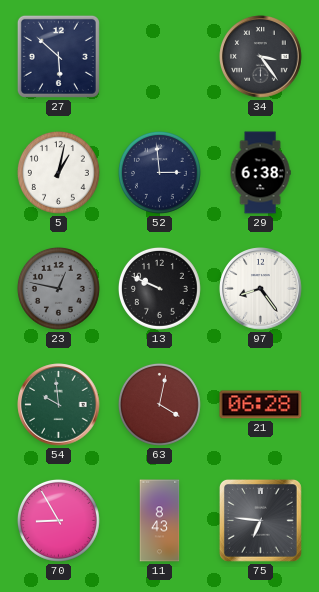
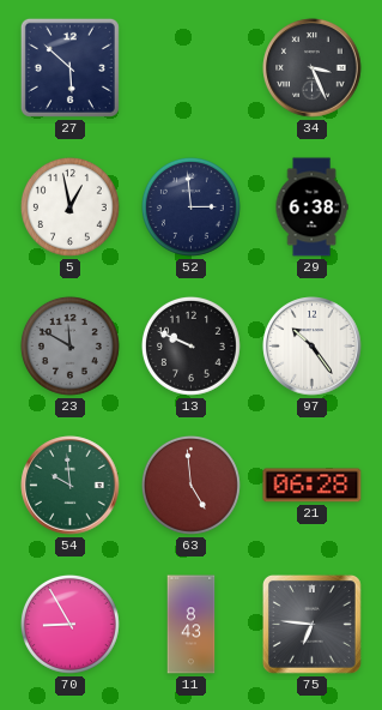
34: 3:24 -> 3:26 (313, 68)
5: 1:02 -> 12:58 (69, 206)
23: 12:47 -> 11:50 (69, 345)
97: 8:24 -> 10:24 (313, 347)
63: 4:02 -> 4:59 (190, 485)
